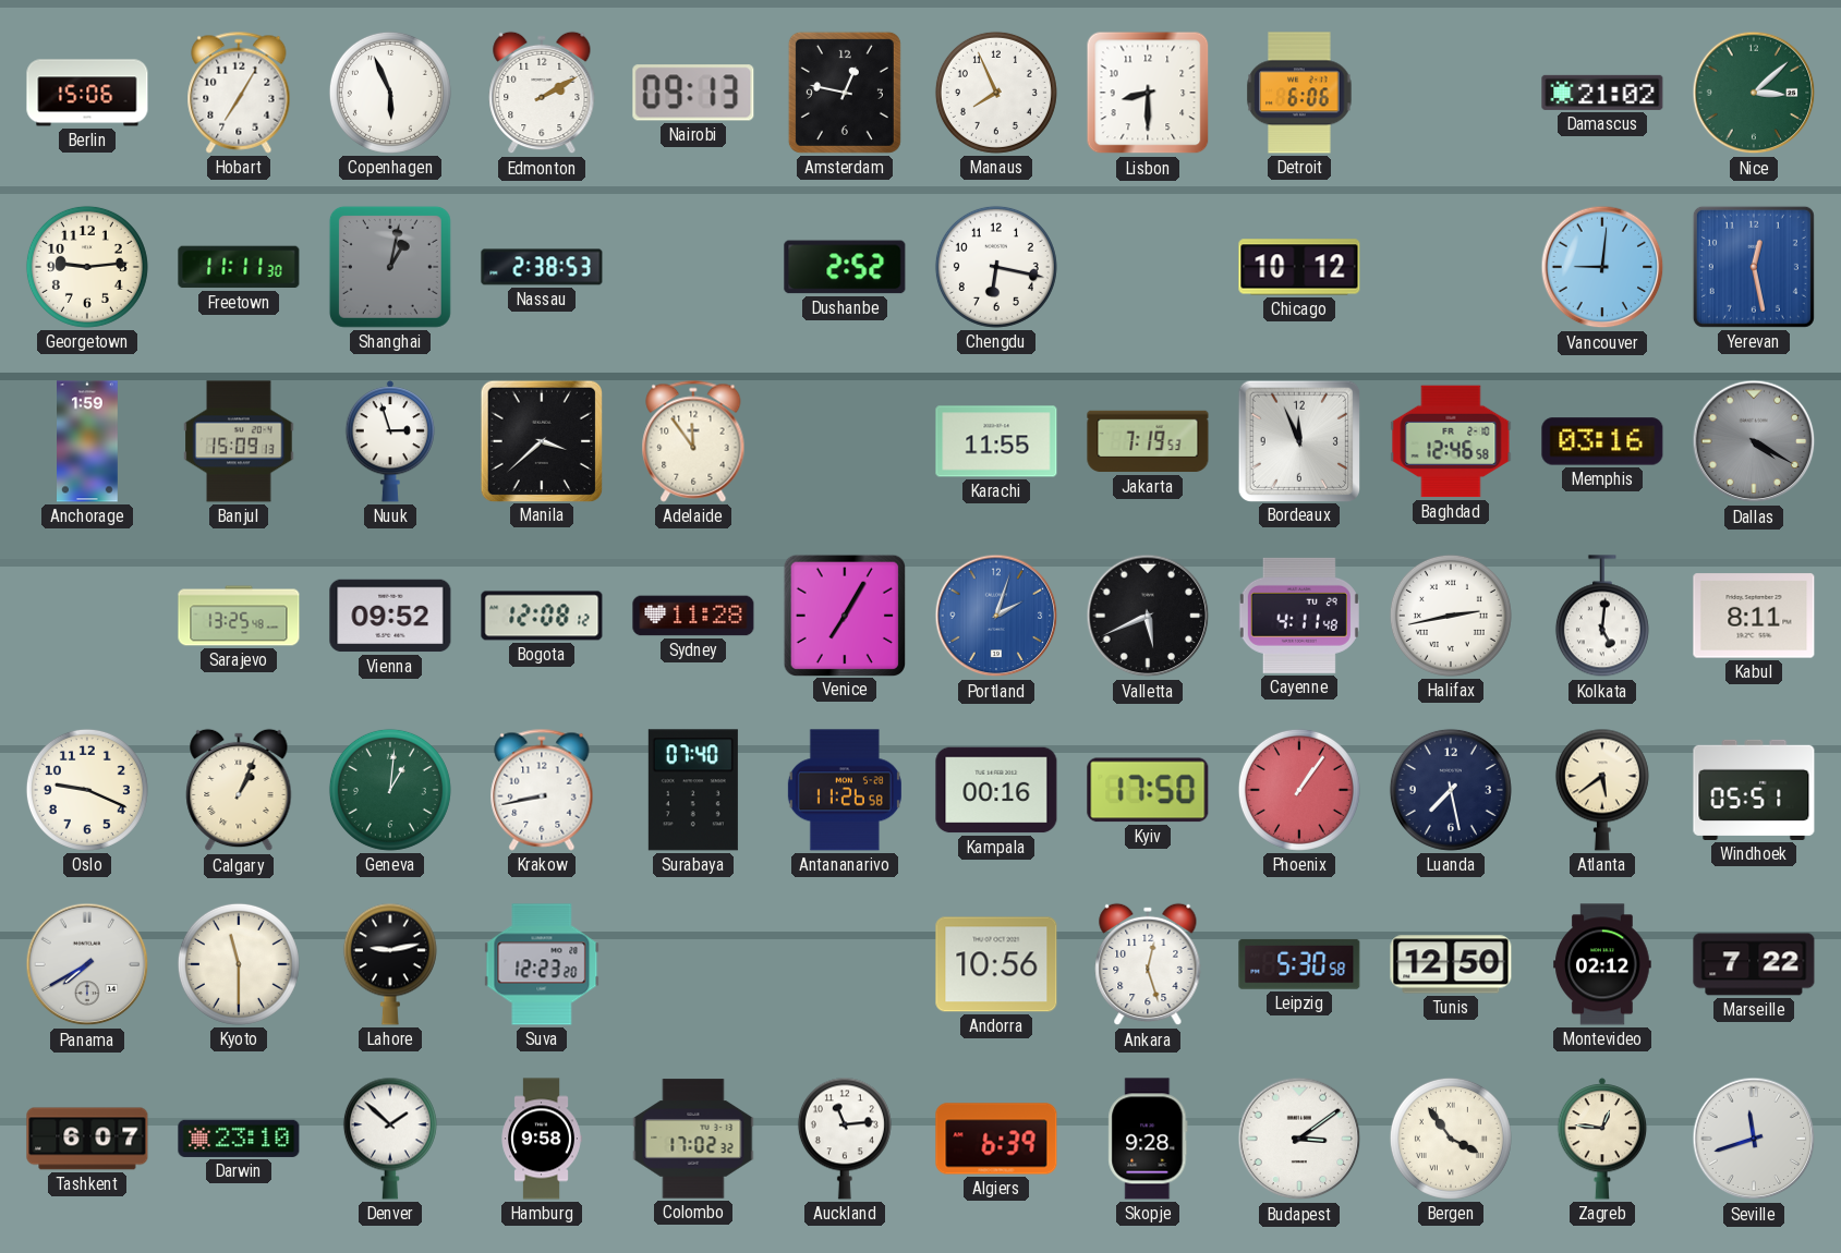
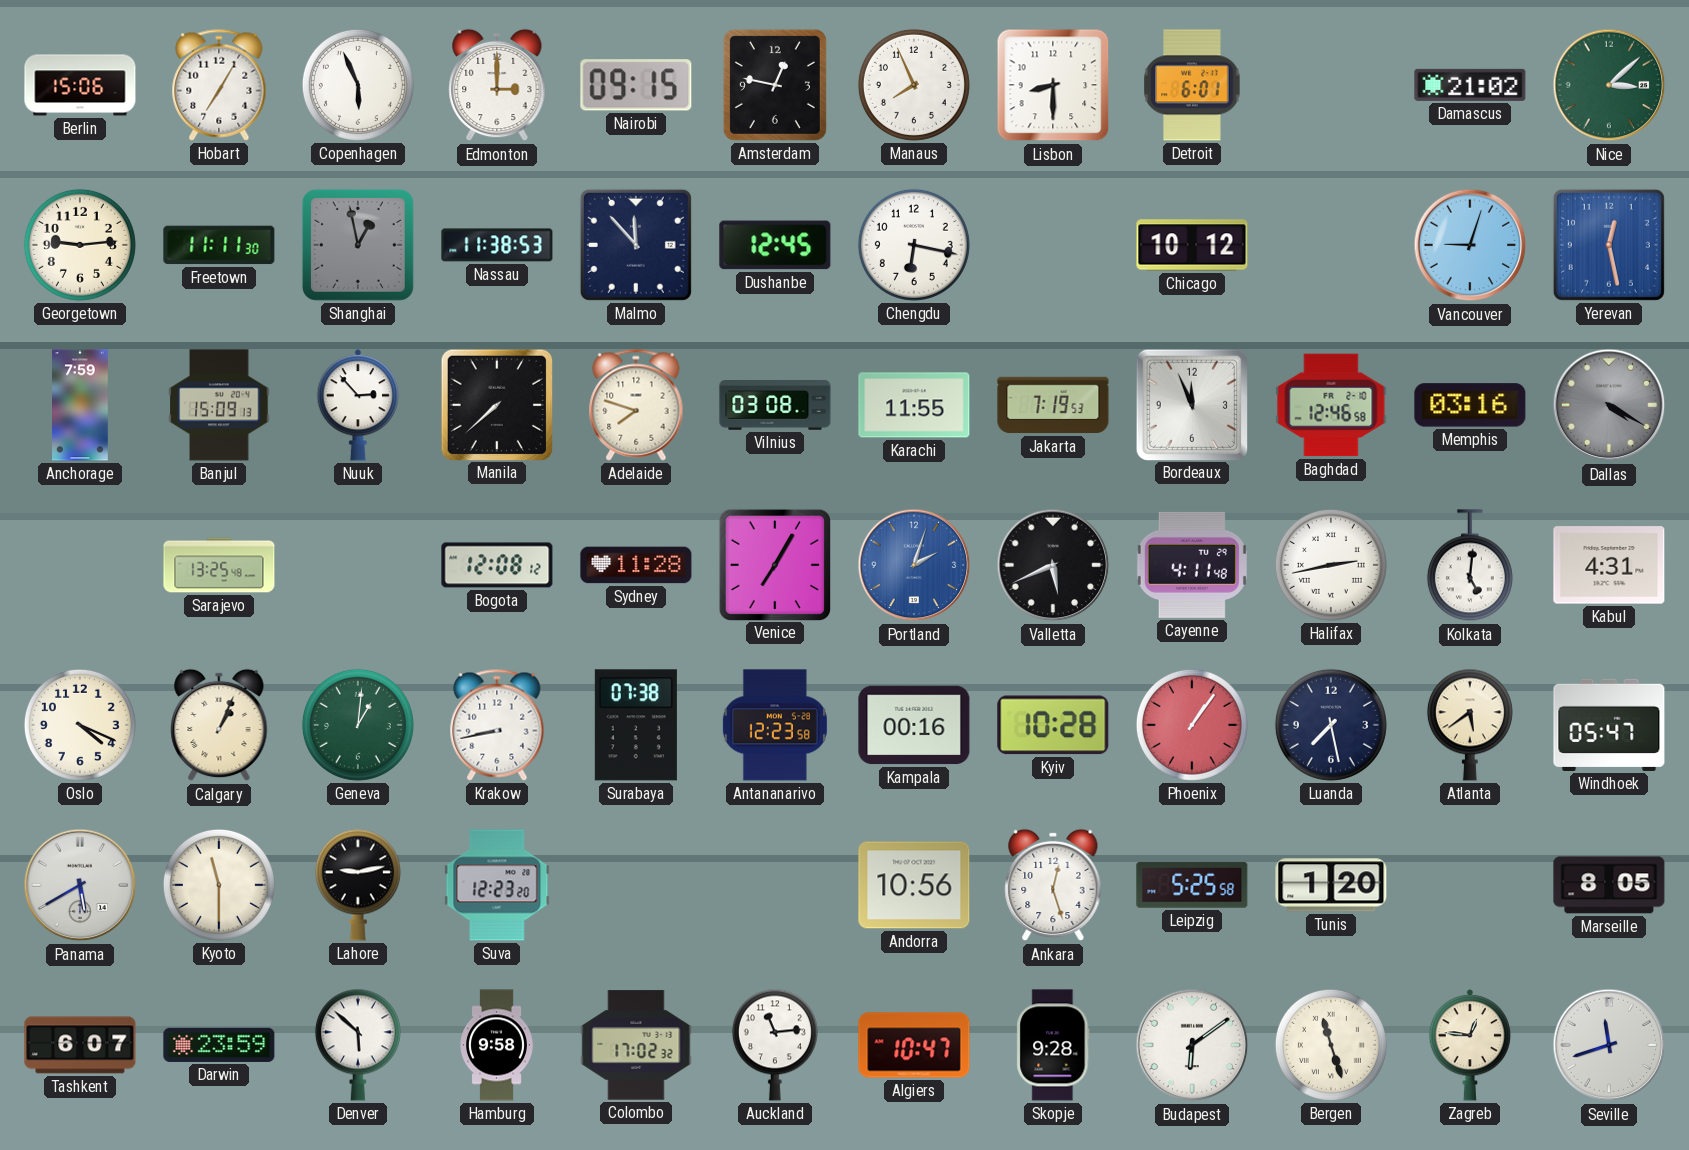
Edmonton: 2:10 -> 3:00 (497, 85)
Nairobi: 09:13 -> 09:15 (636, 85)
Detroit: 6:06 -> 6:01 (1192, 85)
Shanghai: 1:02 -> 12:58 (358, 245)
Nassau: 2:38 -> 11:38 (497, 245)
Malmo: none -> 11:53 (636, 245)
Dushanbe: 2:52 -> 12:45 (775, 245)
Vancouver: 9:01 -> 9:03 (1470, 245)
Anchorage: 1:59 -> 7:59 (81, 405)
Nuuk: 2:57 -> 2:53 (358, 405)
Manila: 3:38 -> 7:38 (496, 404)
Adelaide: 11:54 -> 7:48 (636, 405)
Vilnius: none -> 03:08 (775, 405)
Vienna: 09:52 -> none (390, 616)
Kabul: 8:11 -> 4:31 (1609, 565)
Oslo: 9:19 -> 4:19 (80, 725)
Surabaya: 07:40 -> 07:38 (636, 725)
Antananarivo: 11:26 -> 12:23 (775, 725)
Kyiv: 17:50 -> 10:28 (1053, 725)
Windhoek: 05:51 -> 05:47 (1609, 725)
Panama: 7:40 -> 5:40 (80, 885)
Leipzig: 5:30 -> 5:25 (1192, 885)
Tunis: 12:50 -> 1:20 (1331, 885)
Montevideo: 02:12 -> none (1602, 964)
Marseille: 7:22 -> 8:05 (1609, 885)
Darwin: 23:10 -> 23:59 (219, 1045)
Denver: 1:52 -> 5:52 (358, 1045)
Algiers: 6:39 -> 10:47 (914, 1045)
Budapest: 3:09 -> 6:09 (1192, 1045)
Bergen: 3:54 -> 11:27 (1331, 1045)
